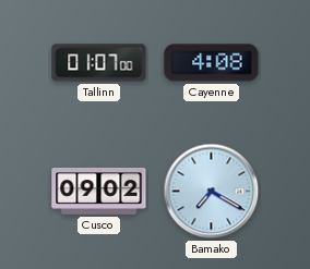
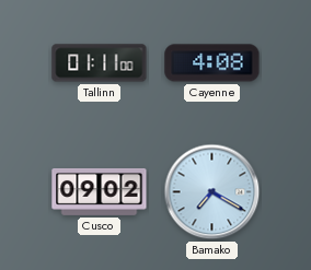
Tallinn: 01:07 -> 01:11 (100, 63)
